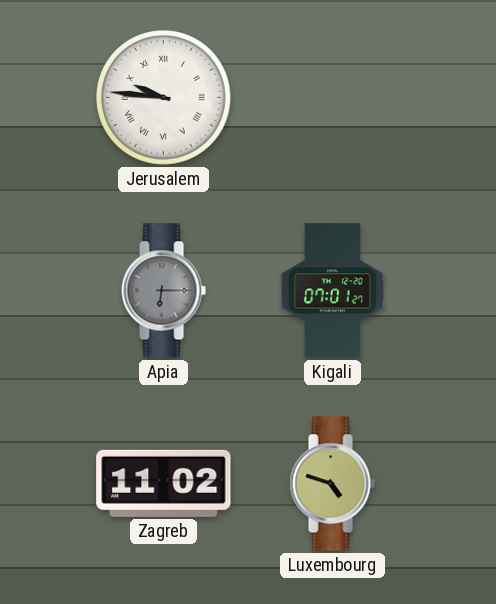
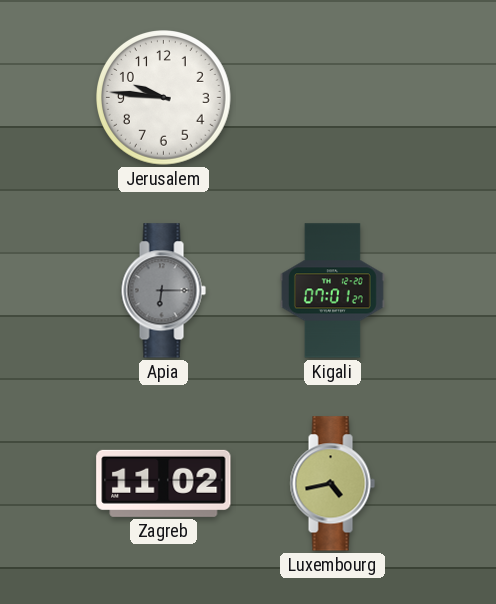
Jerusalem numerals: Roman -> Arabic (164, 98)
Luxembourg: 4:48 -> 4:43 (332, 484)
